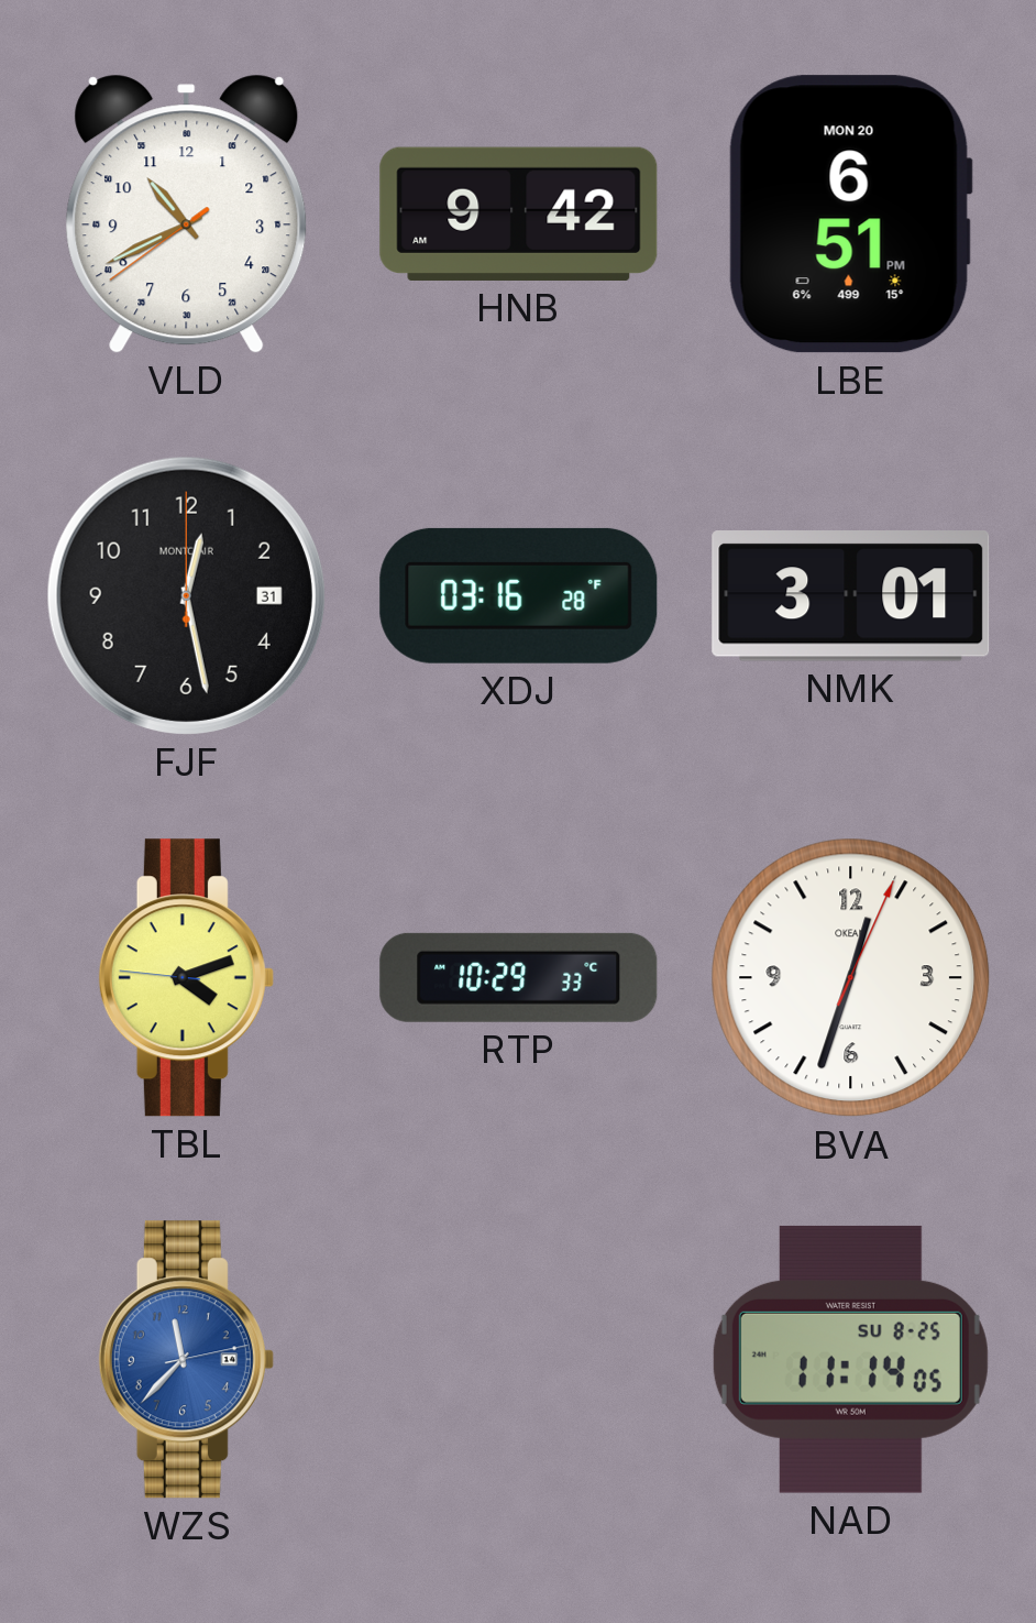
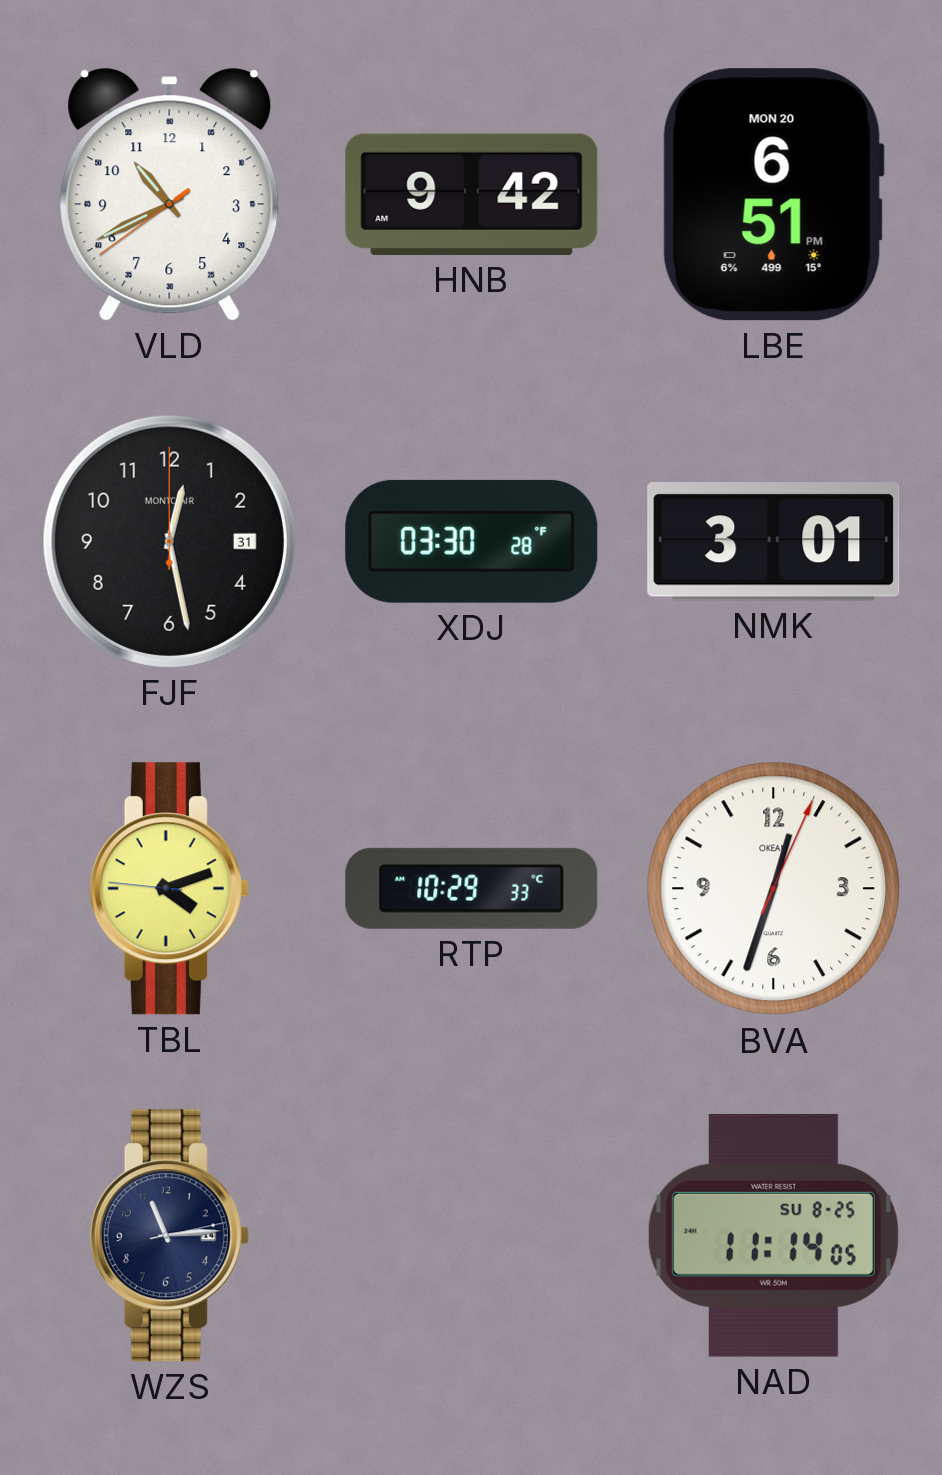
XDJ: 03:16 -> 03:30 (472, 541)
WZS: 11:37 -> 11:14 (169, 1236)
WZS dial: blue -> navy (169, 1236)
